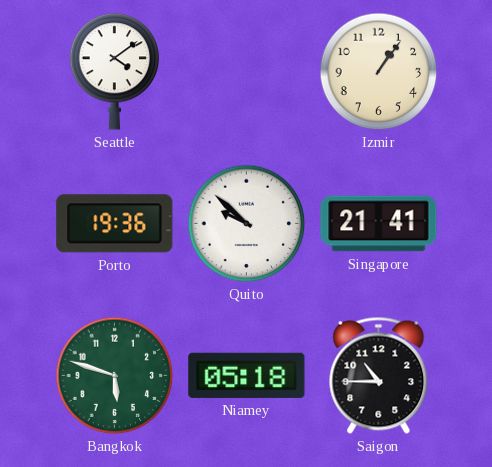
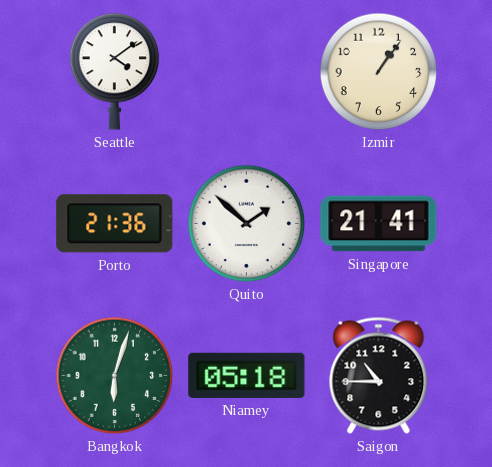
Porto: 19:36 -> 21:36 (115, 224)
Quito: 9:52 -> 1:52 (247, 224)
Bangkok: 5:48 -> 6:03 (115, 376)
